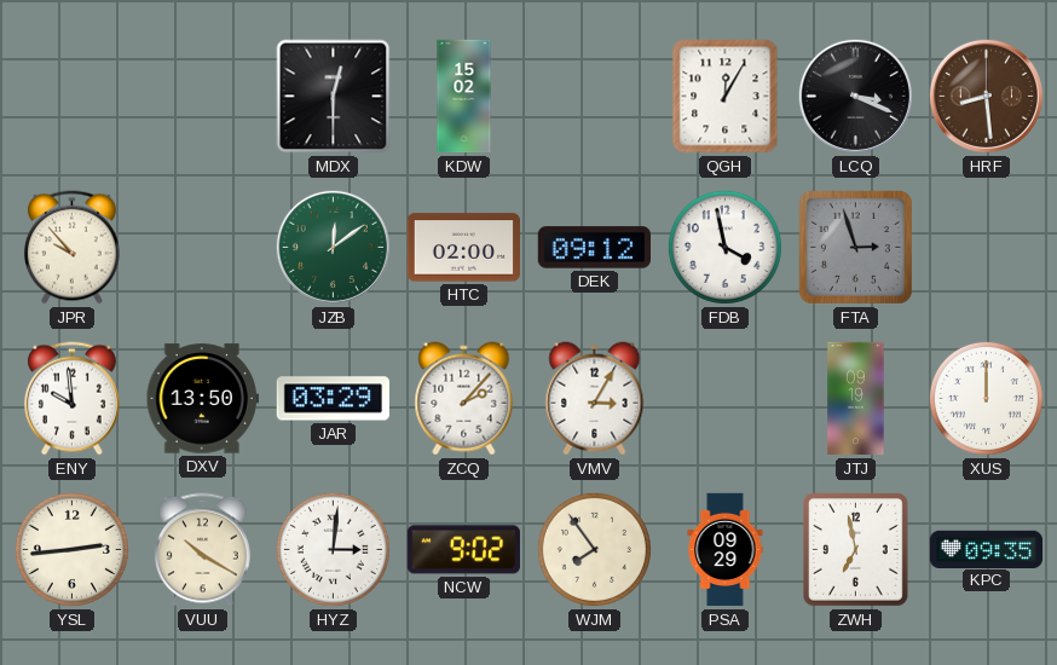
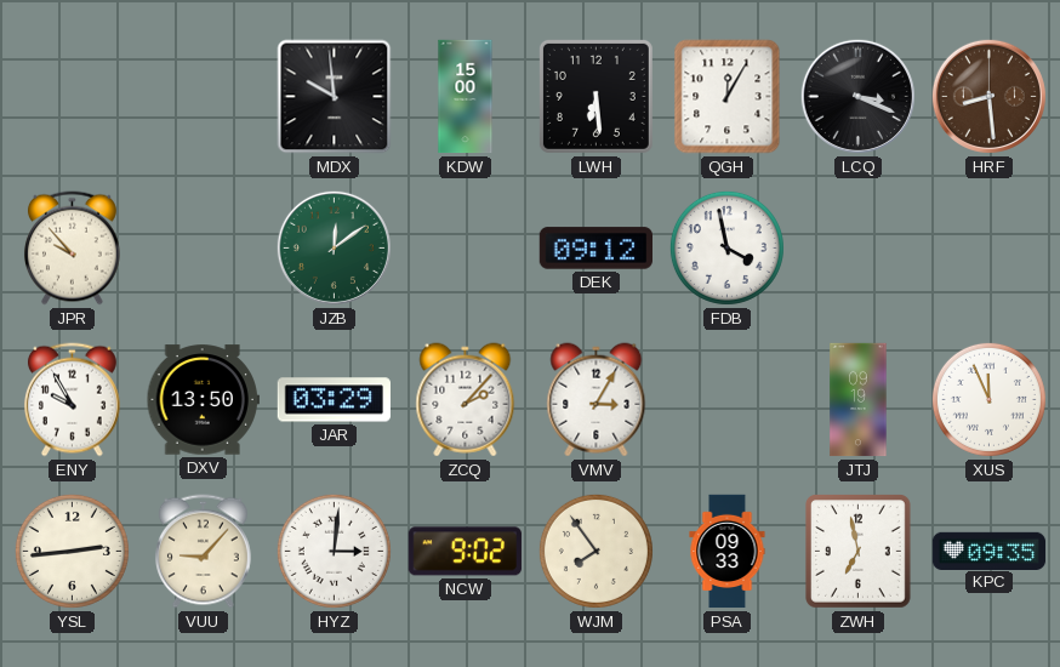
MDX: 12:30 -> 9:59 (335, 97)
KDW: 15:02 -> 15:00 (466, 97)
LWH: none -> 6:29 (595, 96)
HTC: 02:00 -> none (463, 248)
FTA: 2:57 -> none (855, 247)
ENY: 9:59 -> 9:55 (72, 400)
XUS: 12:00 -> 11:56 (988, 399)
VUU: 10:20 -> 9:07 (203, 552)
PSA: 09:29 -> 09:33 (728, 552)
